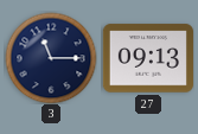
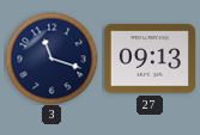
3: 11:15 -> 11:18 (51, 59)
